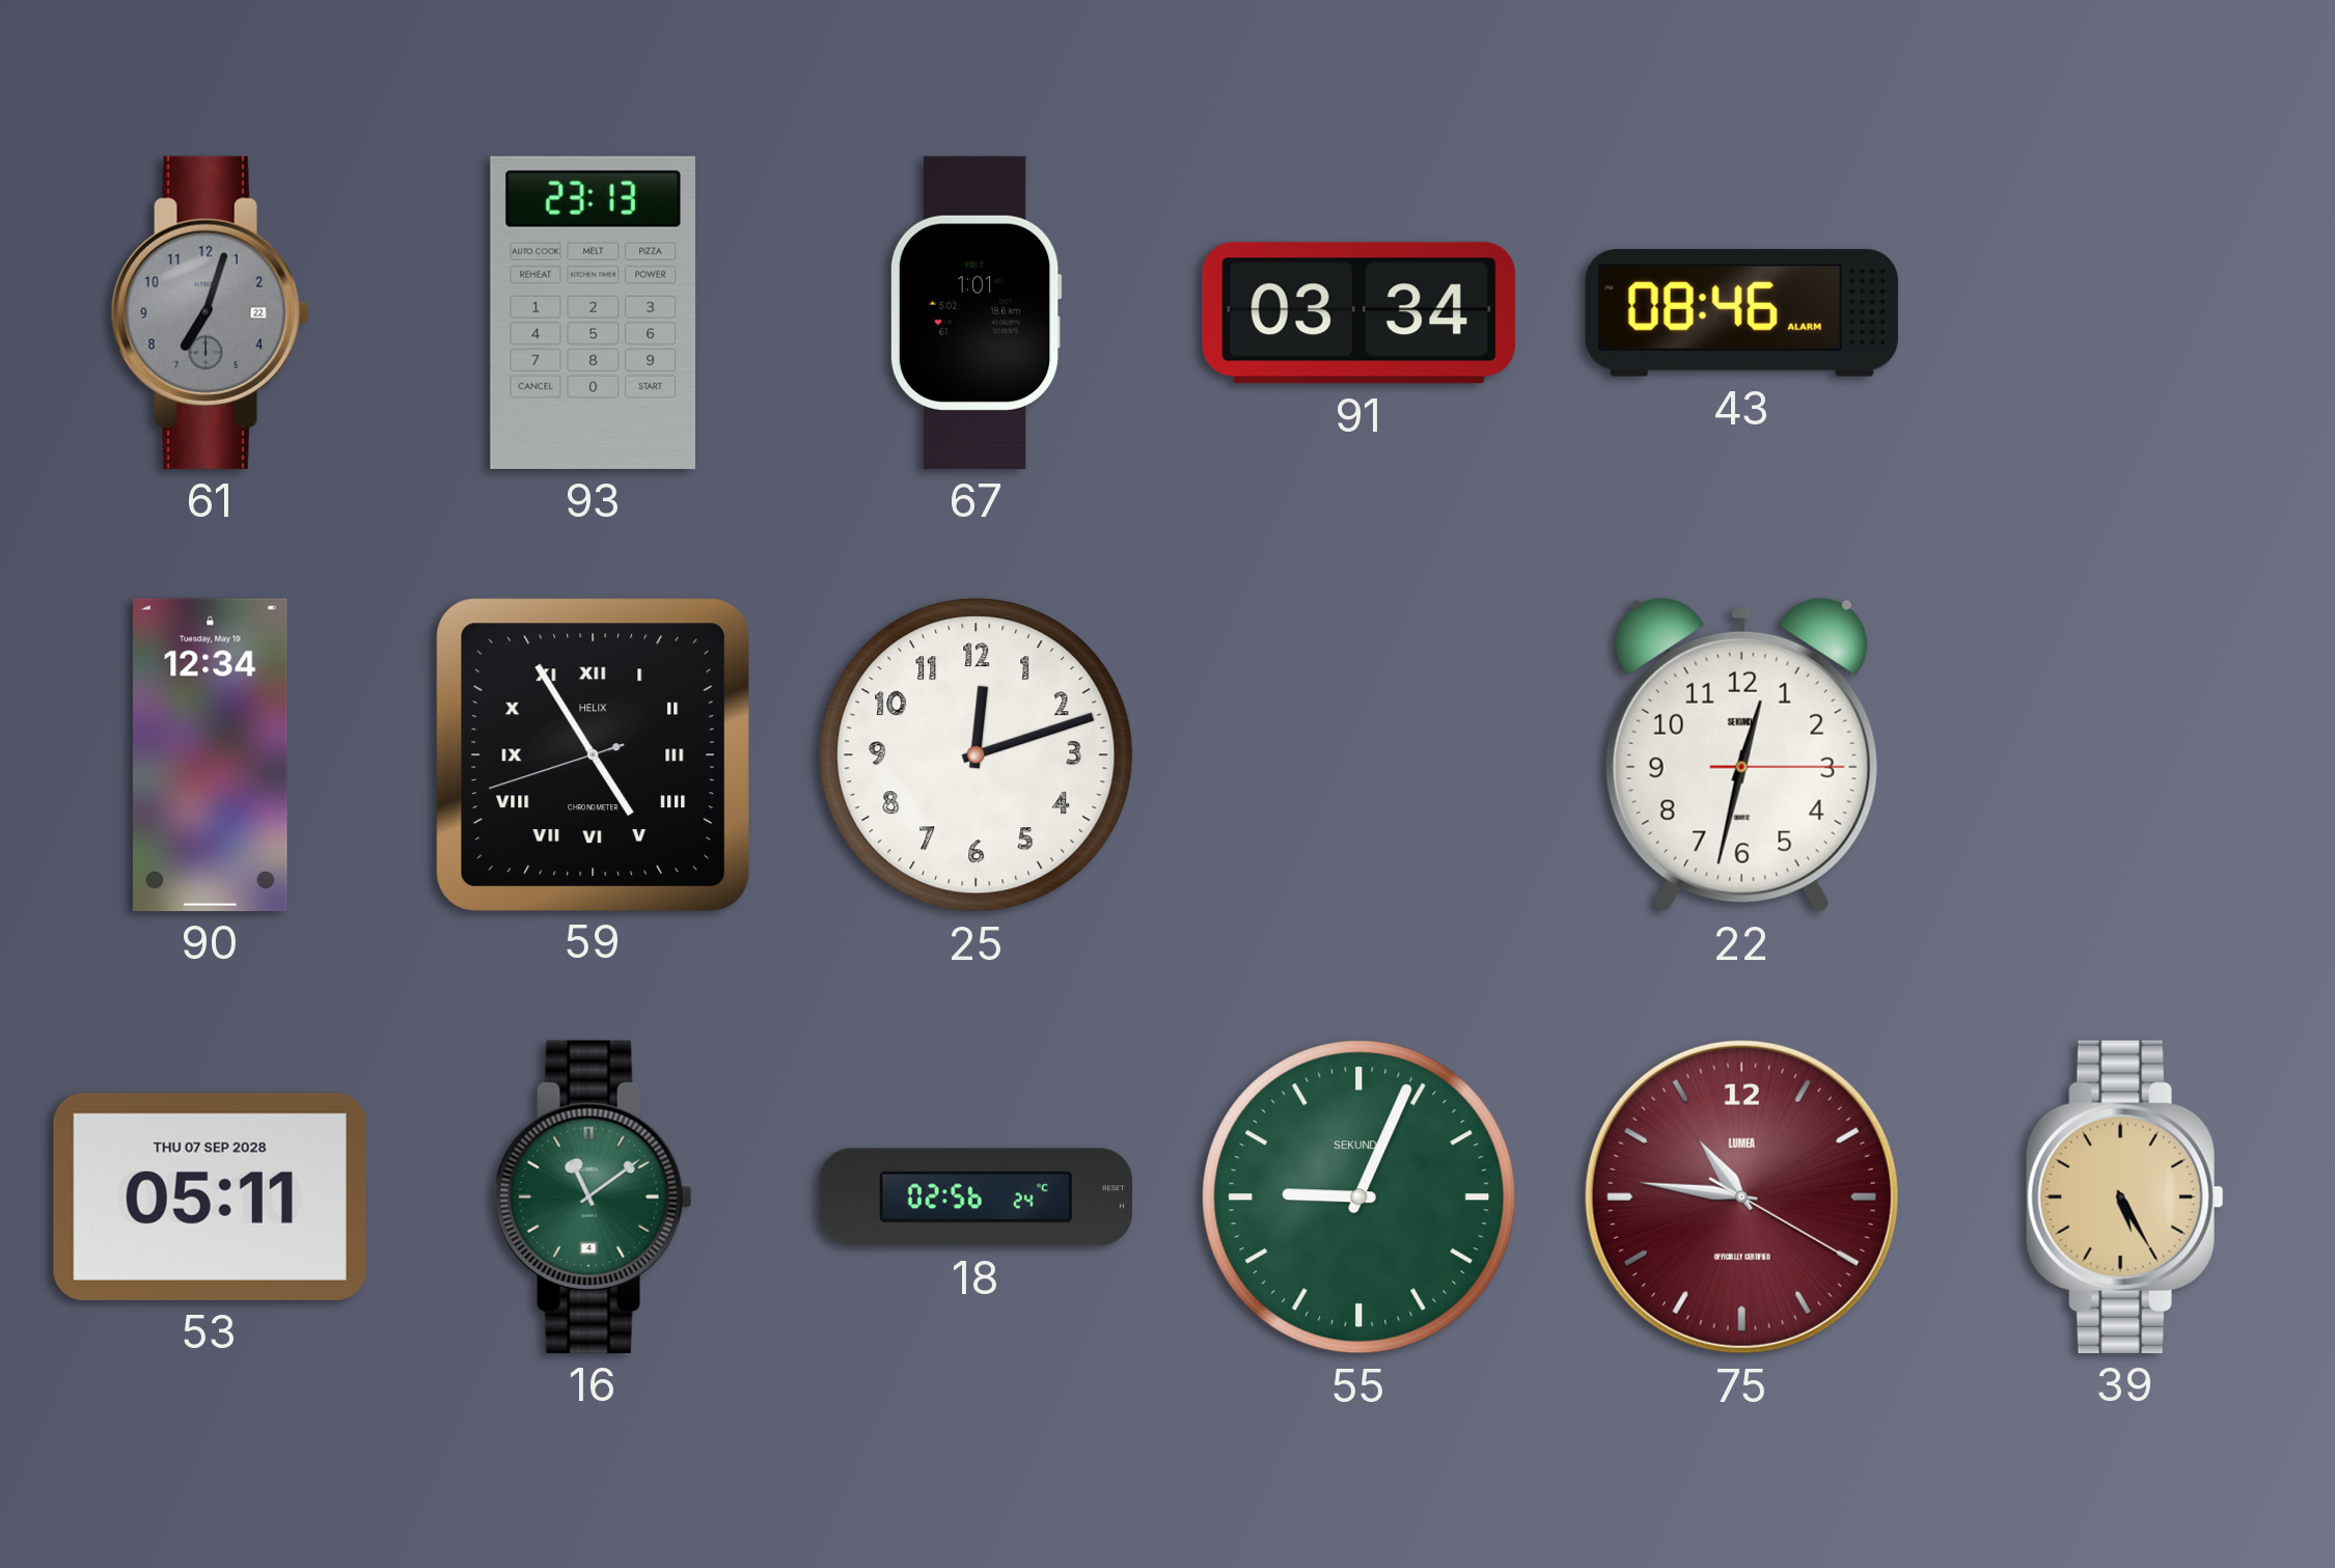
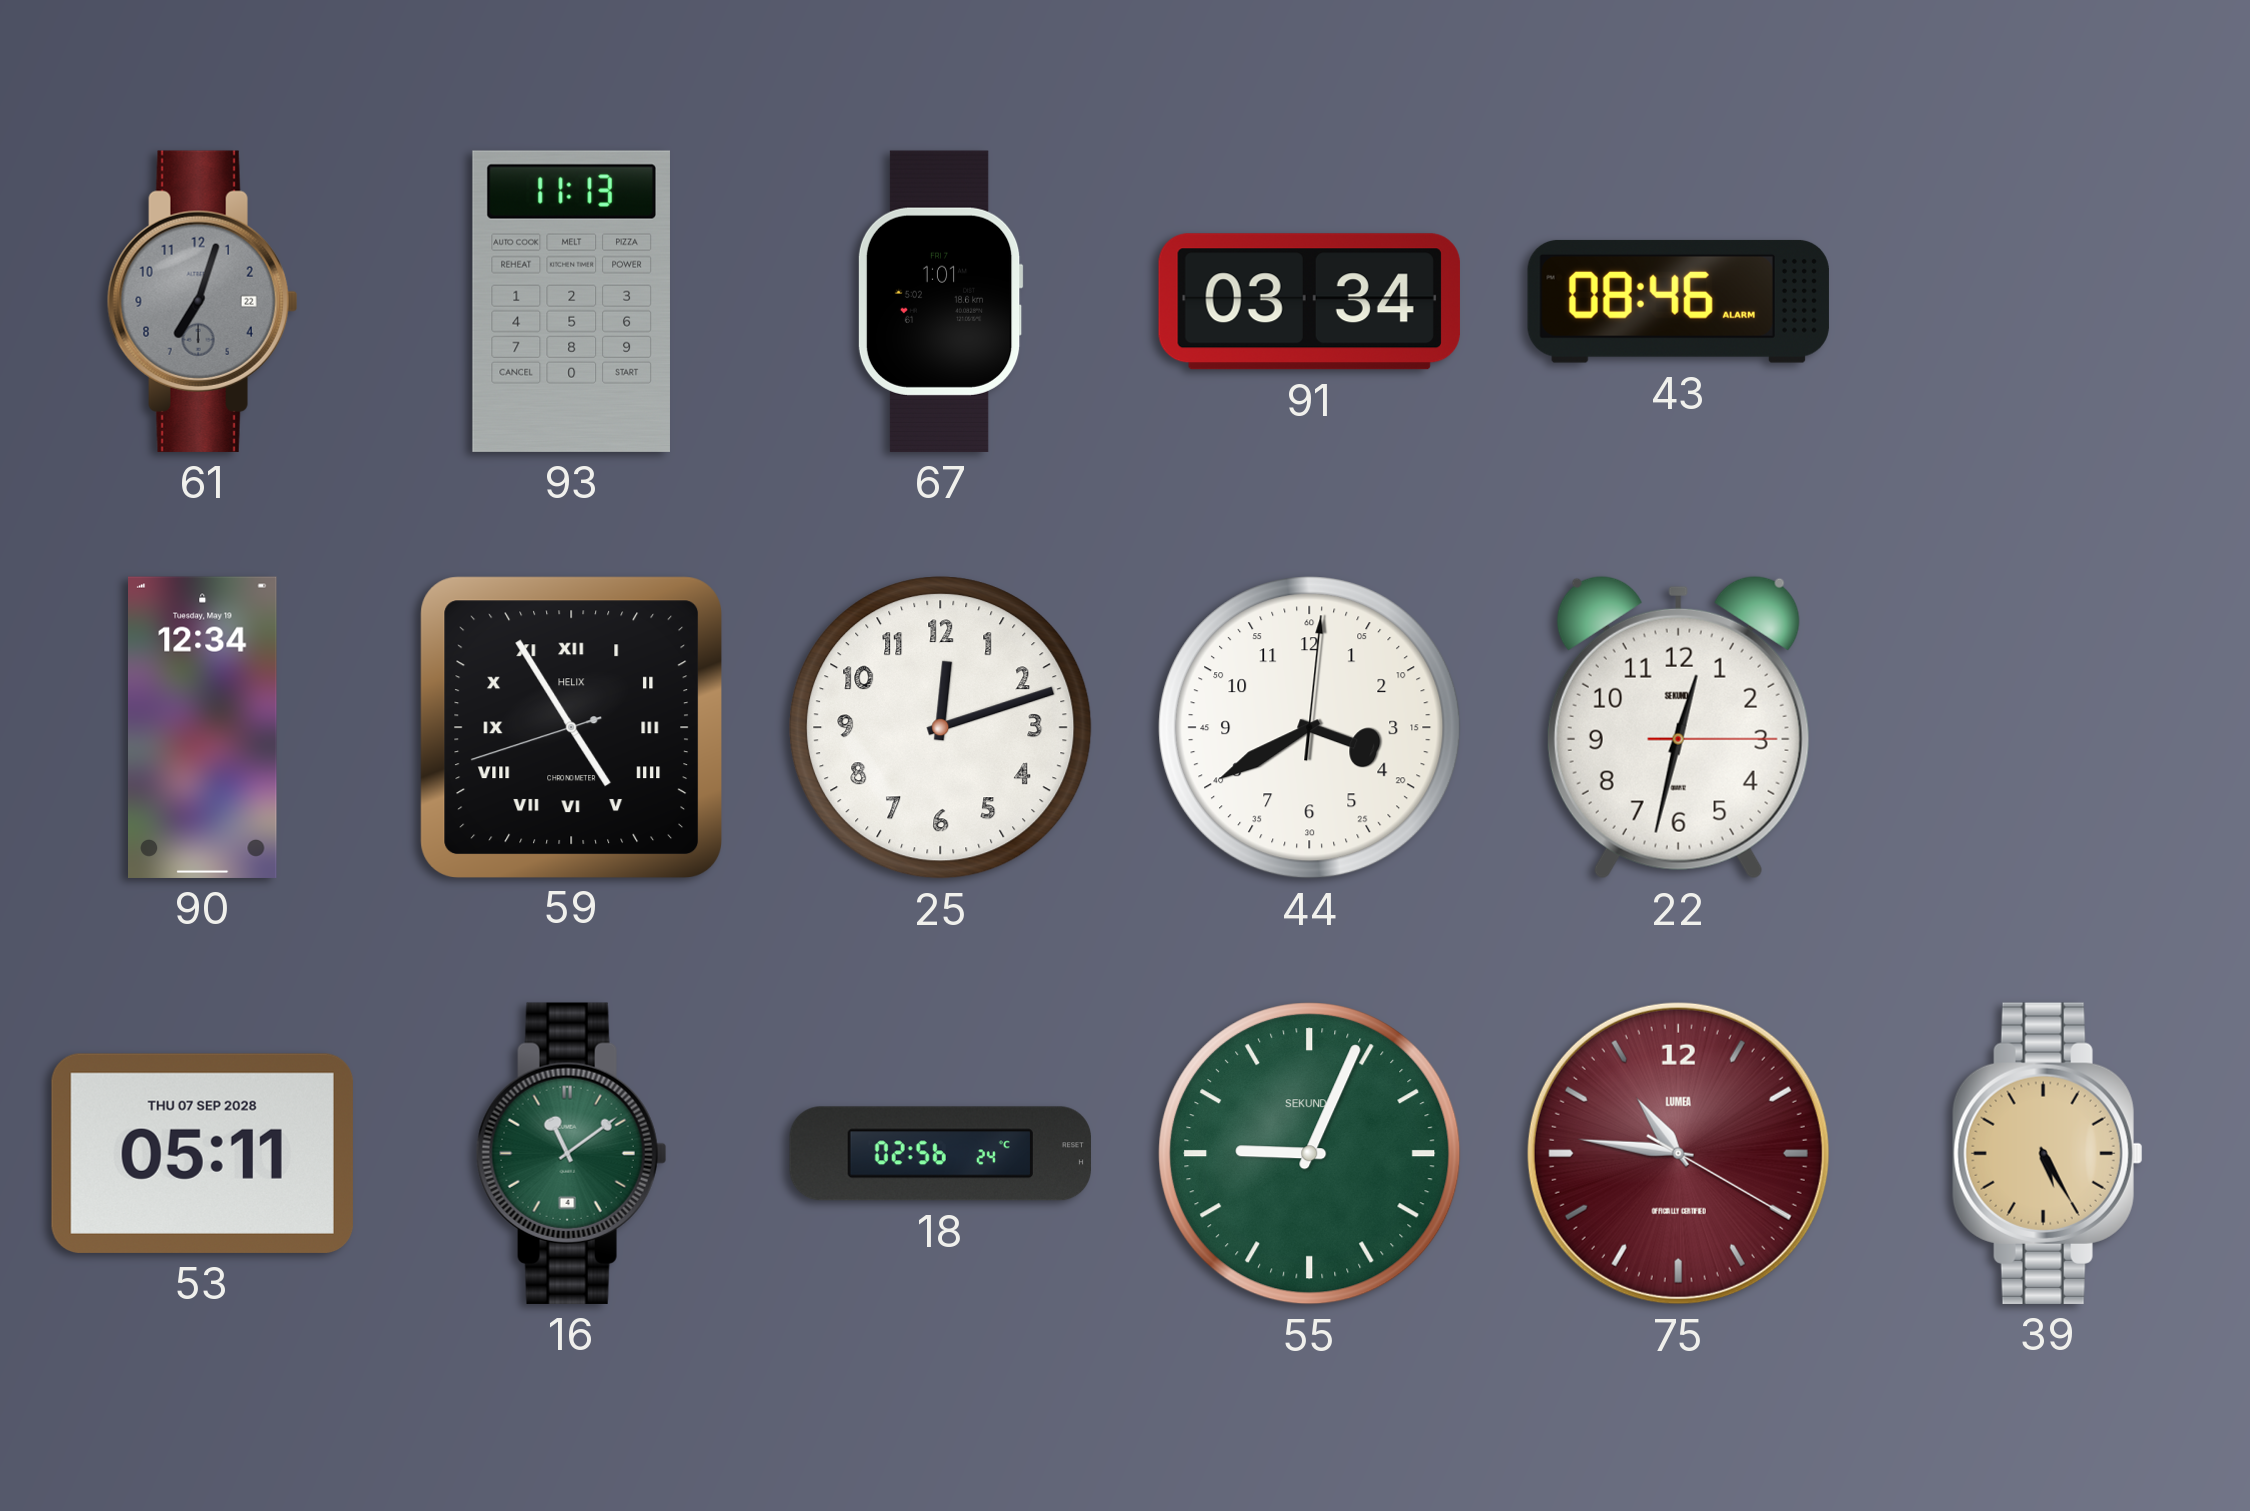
93: 23:13 -> 11:13 (571, 301)
44: none -> 3:40 (1310, 728)
